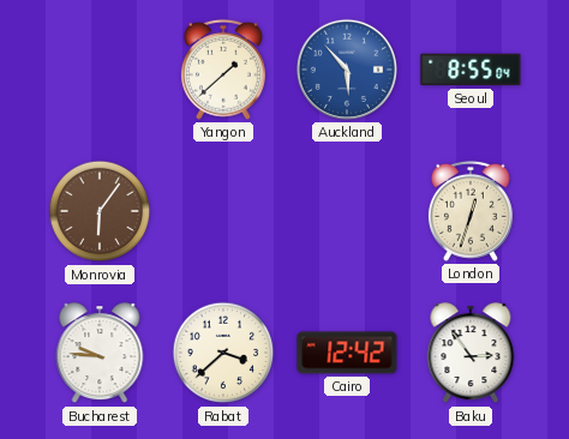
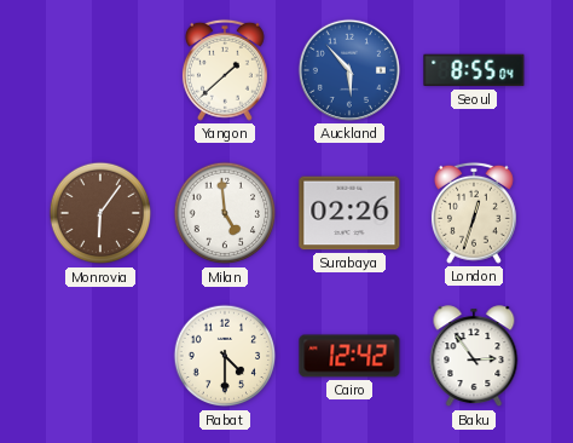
Milan: none -> 4:59 (225, 213)
Surabaya: none -> 02:26 (349, 213)
Bucharest: 9:46 -> none (100, 354)
Rabat: 3:38 -> 4:30 (225, 356)
